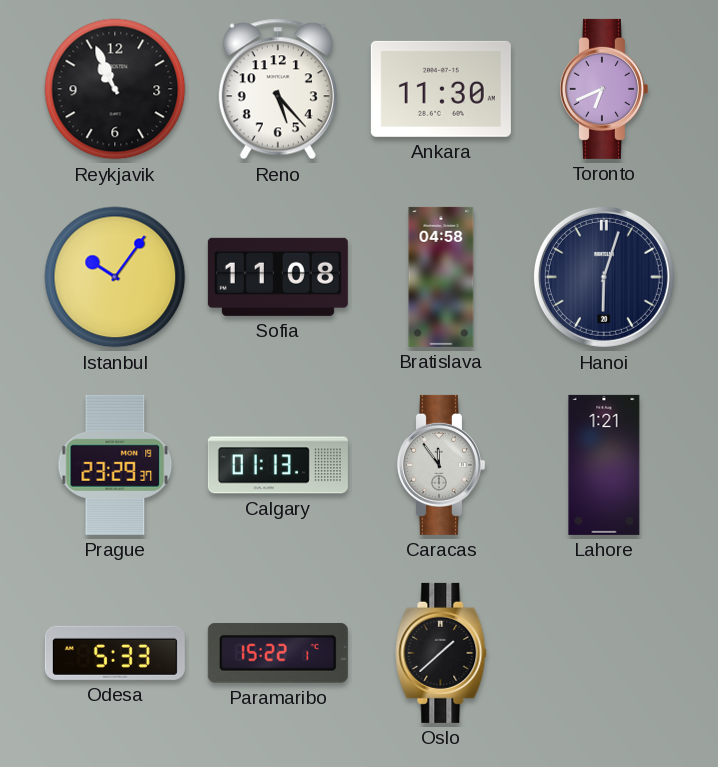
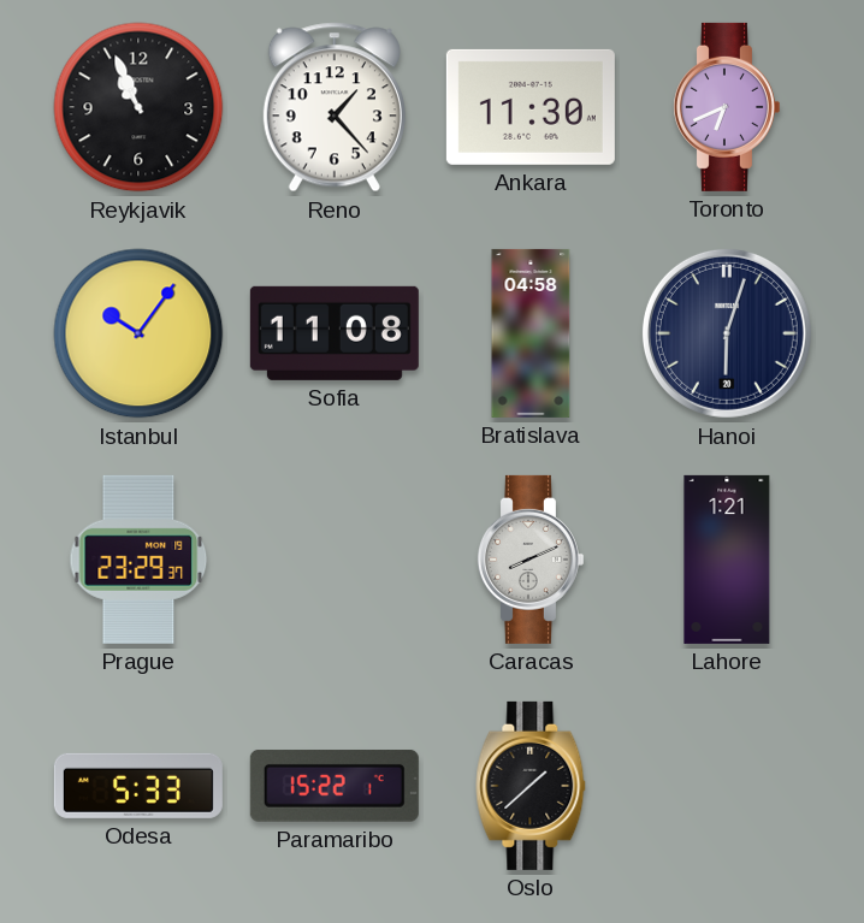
Reno: 5:23 -> 1:23 (335, 107)
Calgary: 01:13 -> none (278, 465)
Caracas: 11:54 -> 8:11 (529, 560)
